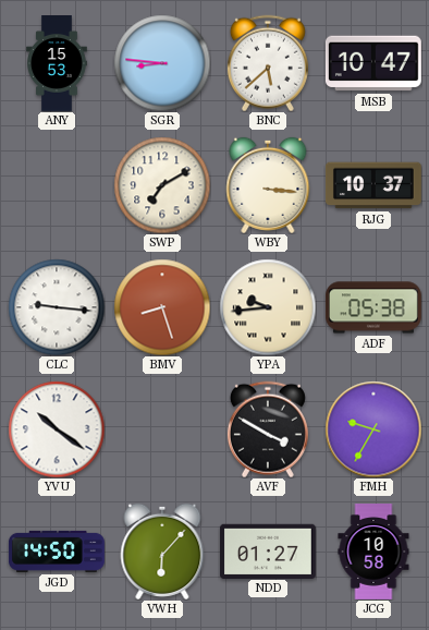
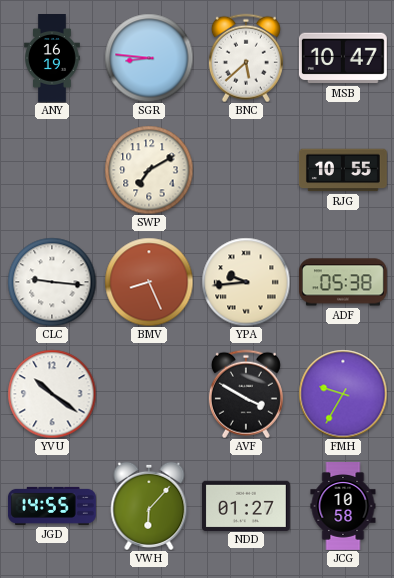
ANY: 15:53 -> 16:19 (53, 59)
WBY: 3:16 -> none (268, 185)
RJG: 10:37 -> 10:55 (343, 170)
BMV: 8:27 -> 8:26 (149, 282)
JGD: 14:50 -> 14:55 (52, 506)
